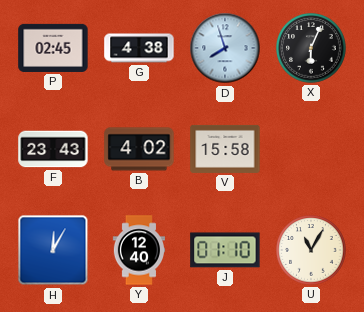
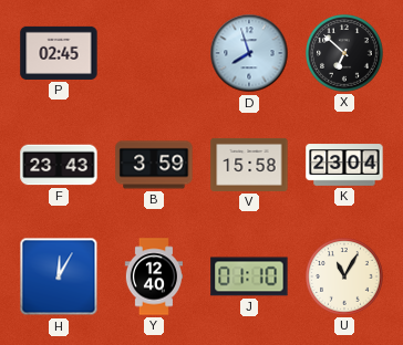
G: 4:38 -> none (139, 48)
X: 6:04 -> 6:52 (344, 53)
B: 4:02 -> 3:59 (154, 165)
K: none -> 23:04 (344, 165)
